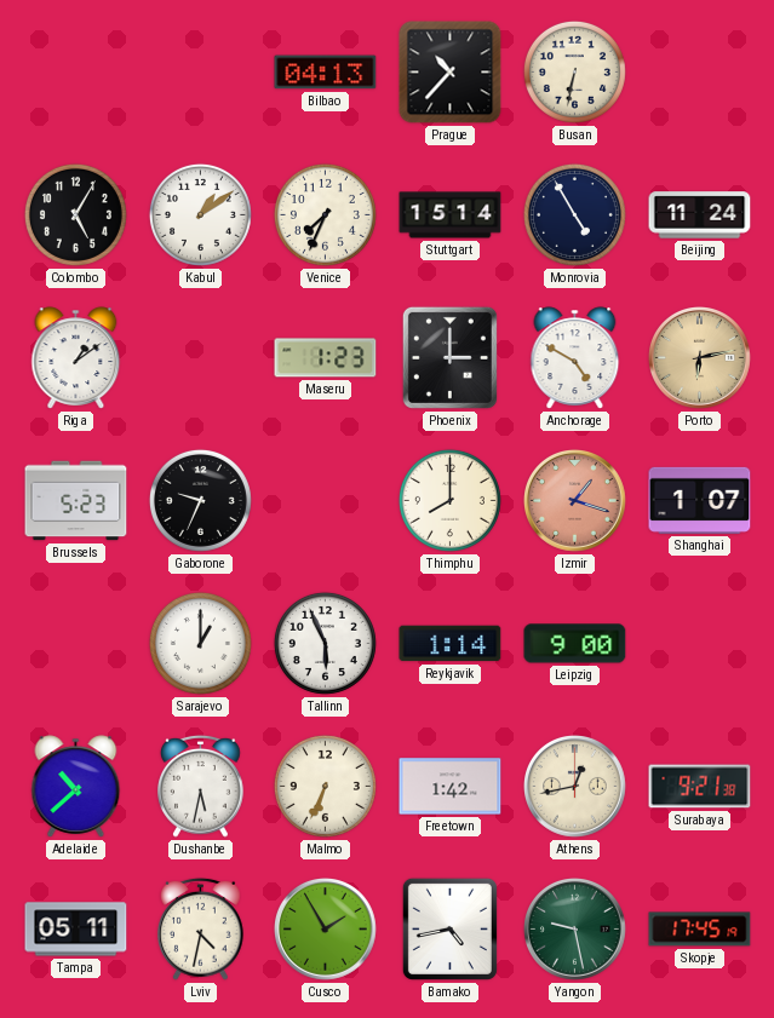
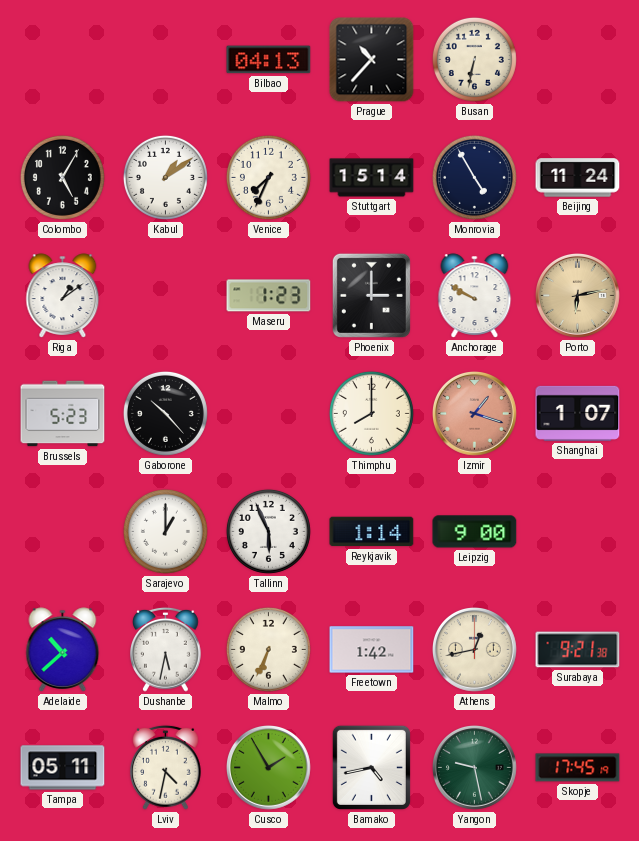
Anchorage: 4:50 -> 9:50 (475, 296)
Gaborone: 9:34 -> 10:23 (165, 413)
